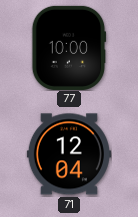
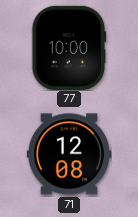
71: 12:04 -> 12:08 (69, 154)
